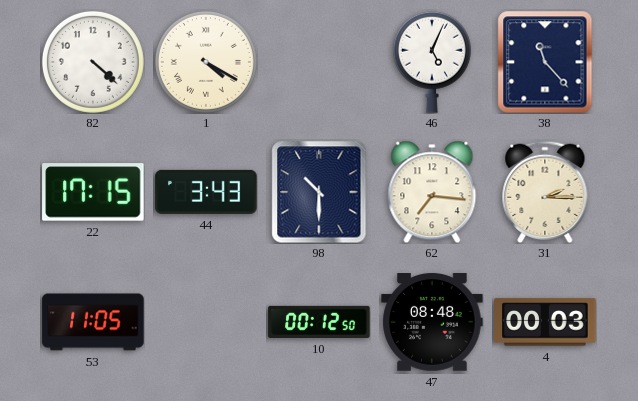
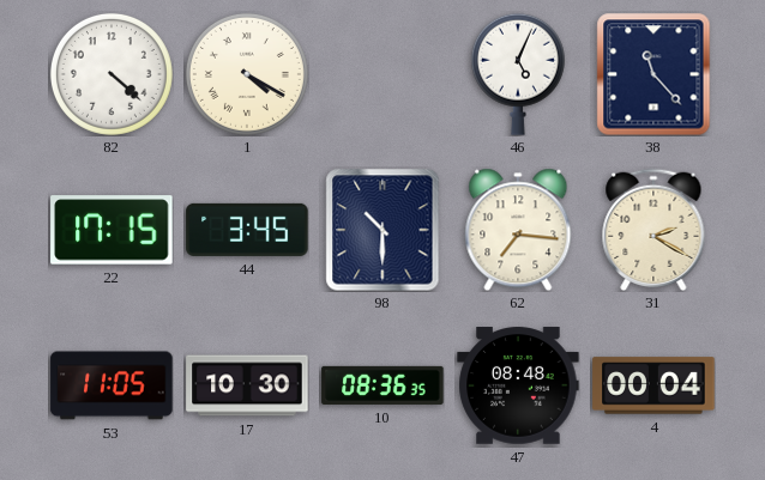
44: 3:43 -> 3:45 (247, 230)
31: 2:15 -> 2:20 (653, 229)
17: none -> 10:30 (247, 385)
10: 00:12 -> 08:36 (382, 385)
4: 00:03 -> 00:04 (653, 385)
